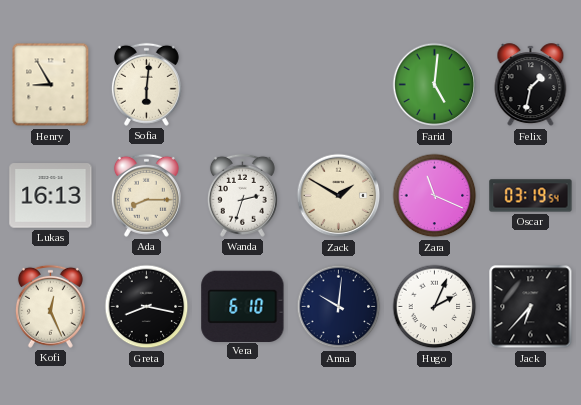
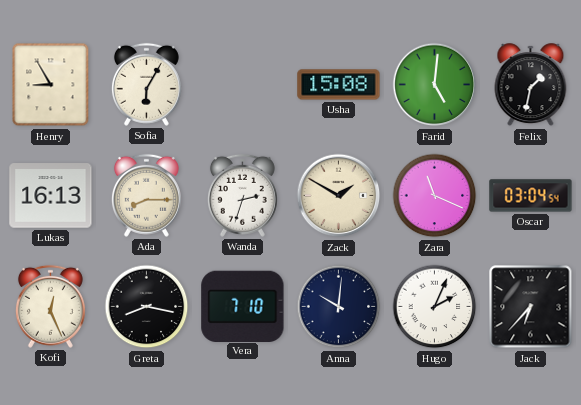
Sofia: 6:01 -> 6:05 (146, 84)
Usha: none -> 15:08 (339, 85)
Oscar: 03:19 -> 03:04 (531, 196)
Vera: 6:10 -> 7:10 (243, 306)
